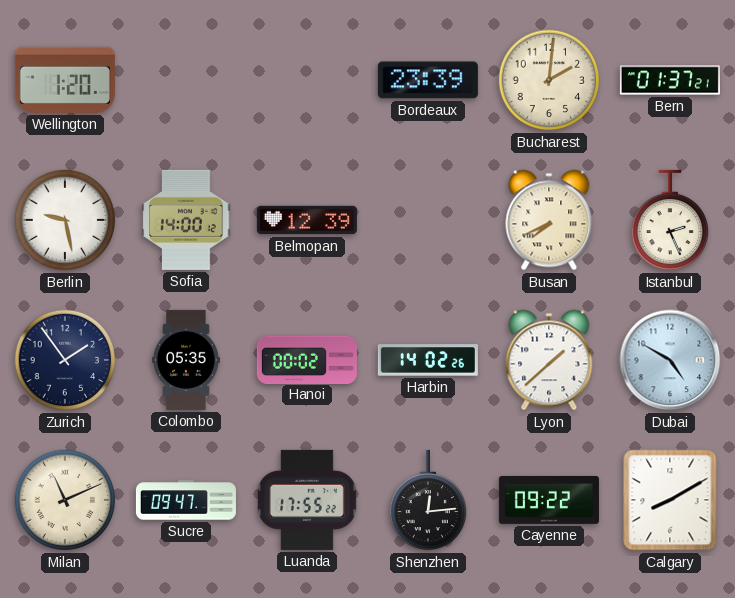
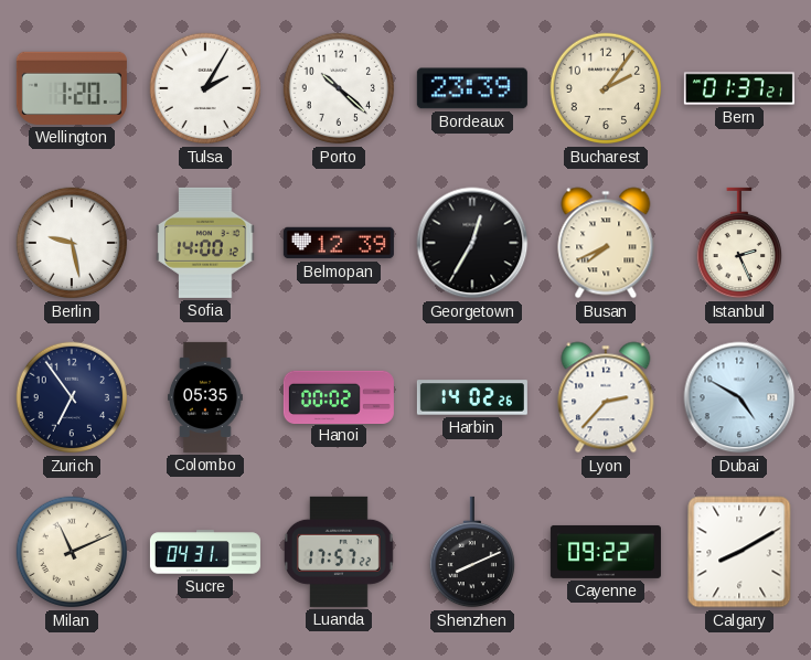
Tulsa: none -> 2:05 (205, 88)
Porto: none -> 10:22 (339, 88)
Bucharest: 2:01 -> 2:06 (606, 88)
Georgetown: none -> 12:35 (472, 243)
Zurich: 1:54 -> 6:54 (72, 397)
Lyon: 1:38 -> 2:37 (606, 397)
Sucre: 09:47 -> 04:31 (205, 552)
Luanda: 17:55 -> 17:57 (339, 552)
Shenzhen: 12:14 -> 8:11 (471, 552)
